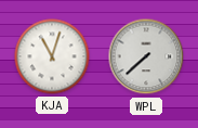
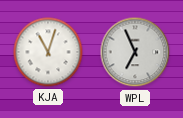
WPL: 7:38 -> 6:56 (135, 52)
